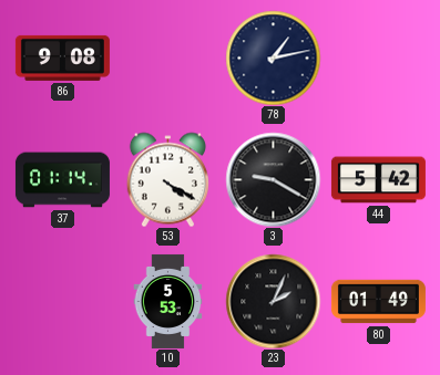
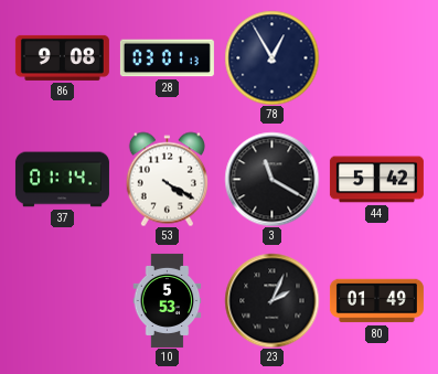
28: none -> 03:01 (167, 58)
78: 1:13 -> 12:55 (271, 57)
3: 9:20 -> 11:20 (271, 179)
